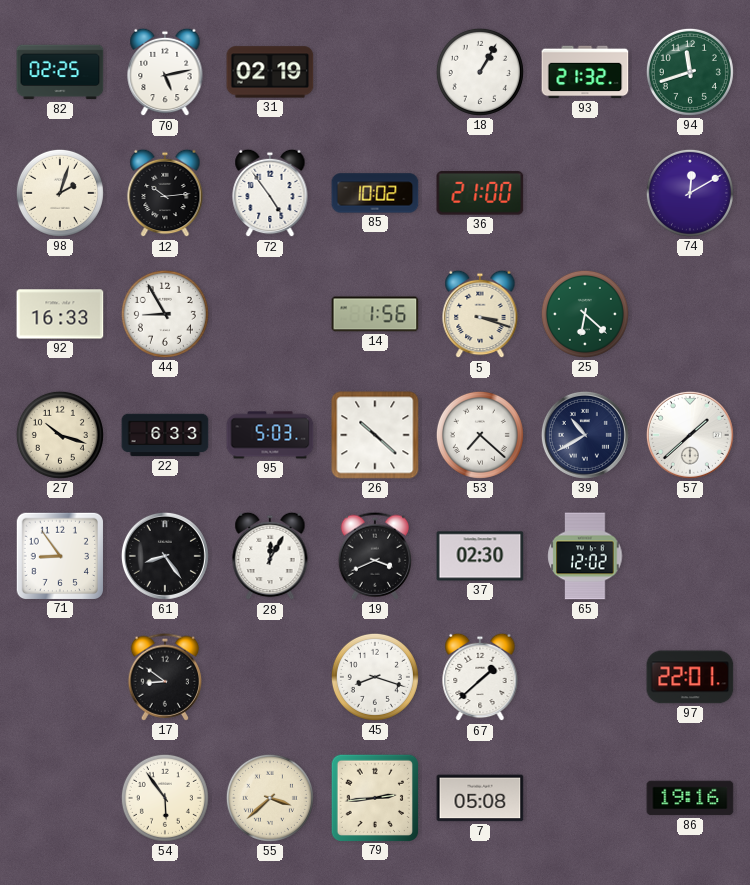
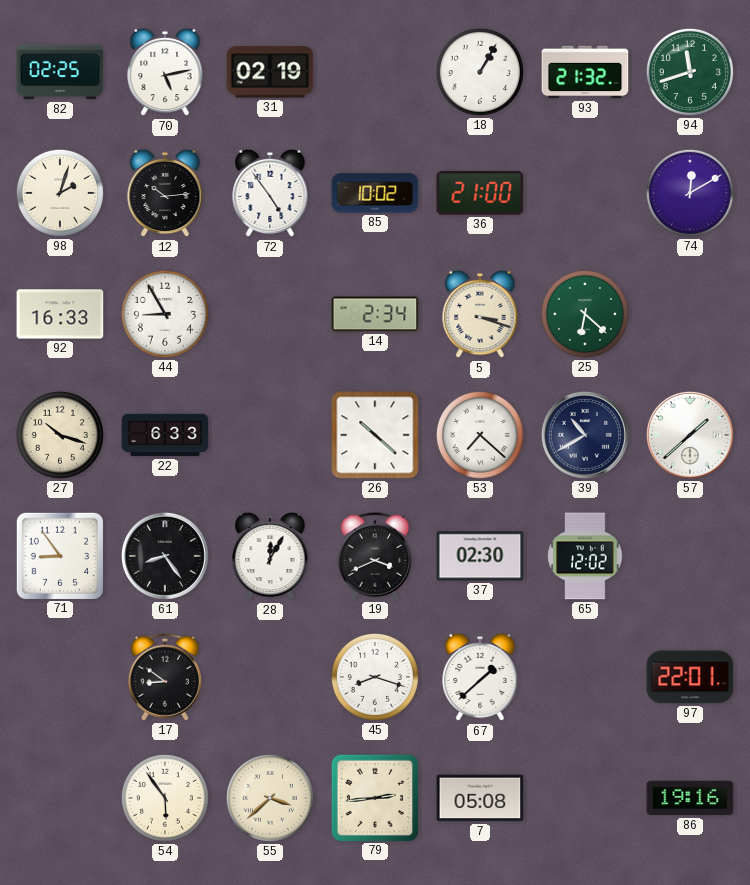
14: 1:56 -> 2:34 (375, 314)
95: 5:03 -> none (270, 435)
